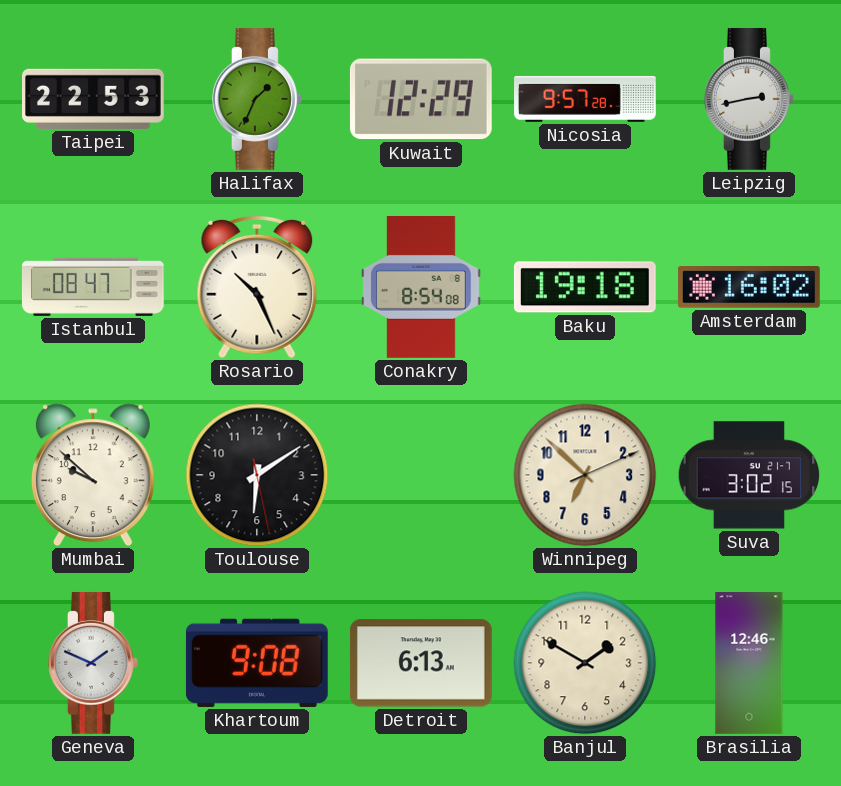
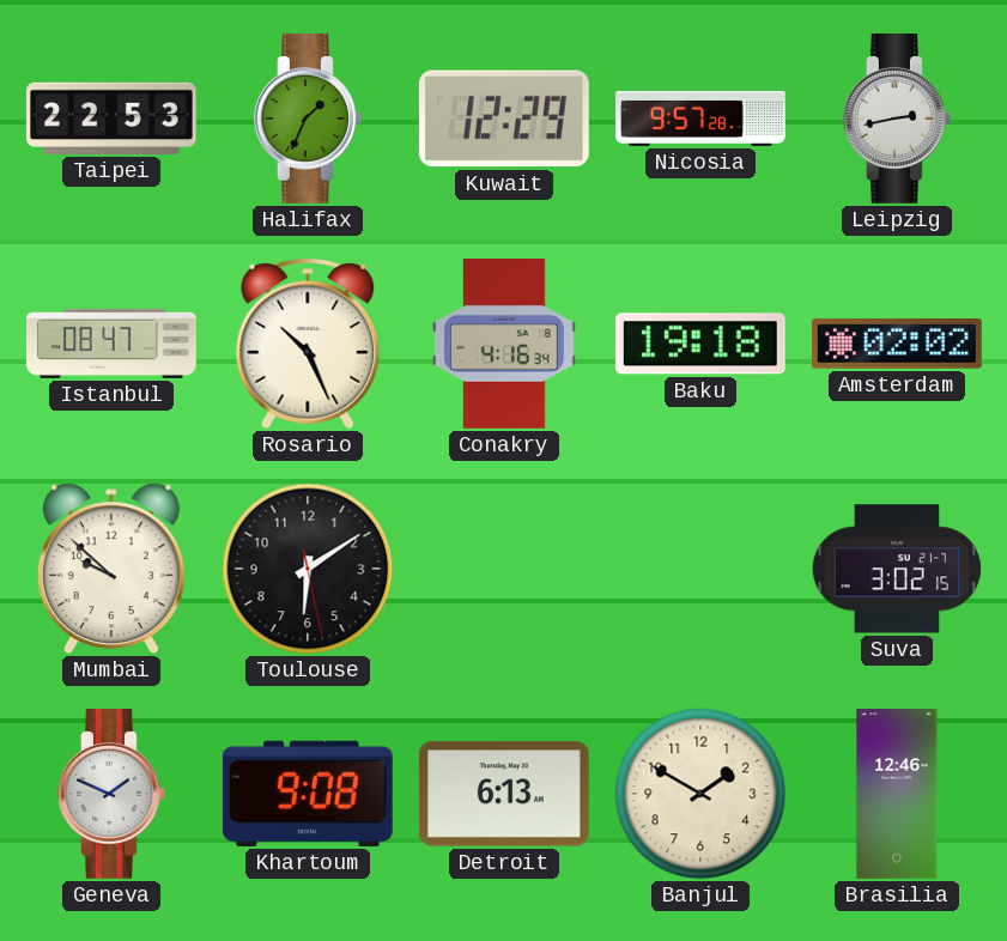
Conakry: 8:54 -> 4:16 (504, 345)
Amsterdam: 16:02 -> 02:02 (897, 345)
Winnipeg: 6:52 -> none (585, 475)
